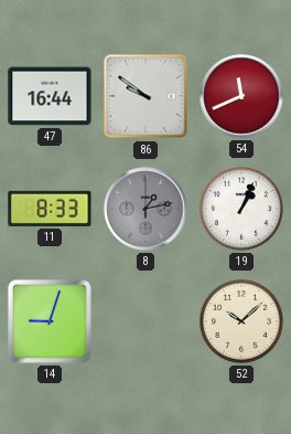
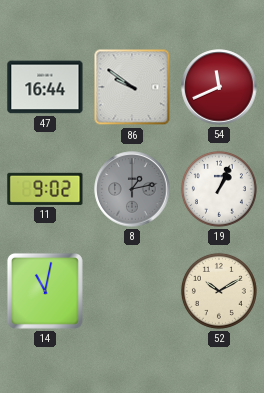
11: 8:33 -> 9:02 (45, 189)
14: 9:03 -> 11:02 (45, 291)
52: 10:08 -> 10:10 (219, 291)
